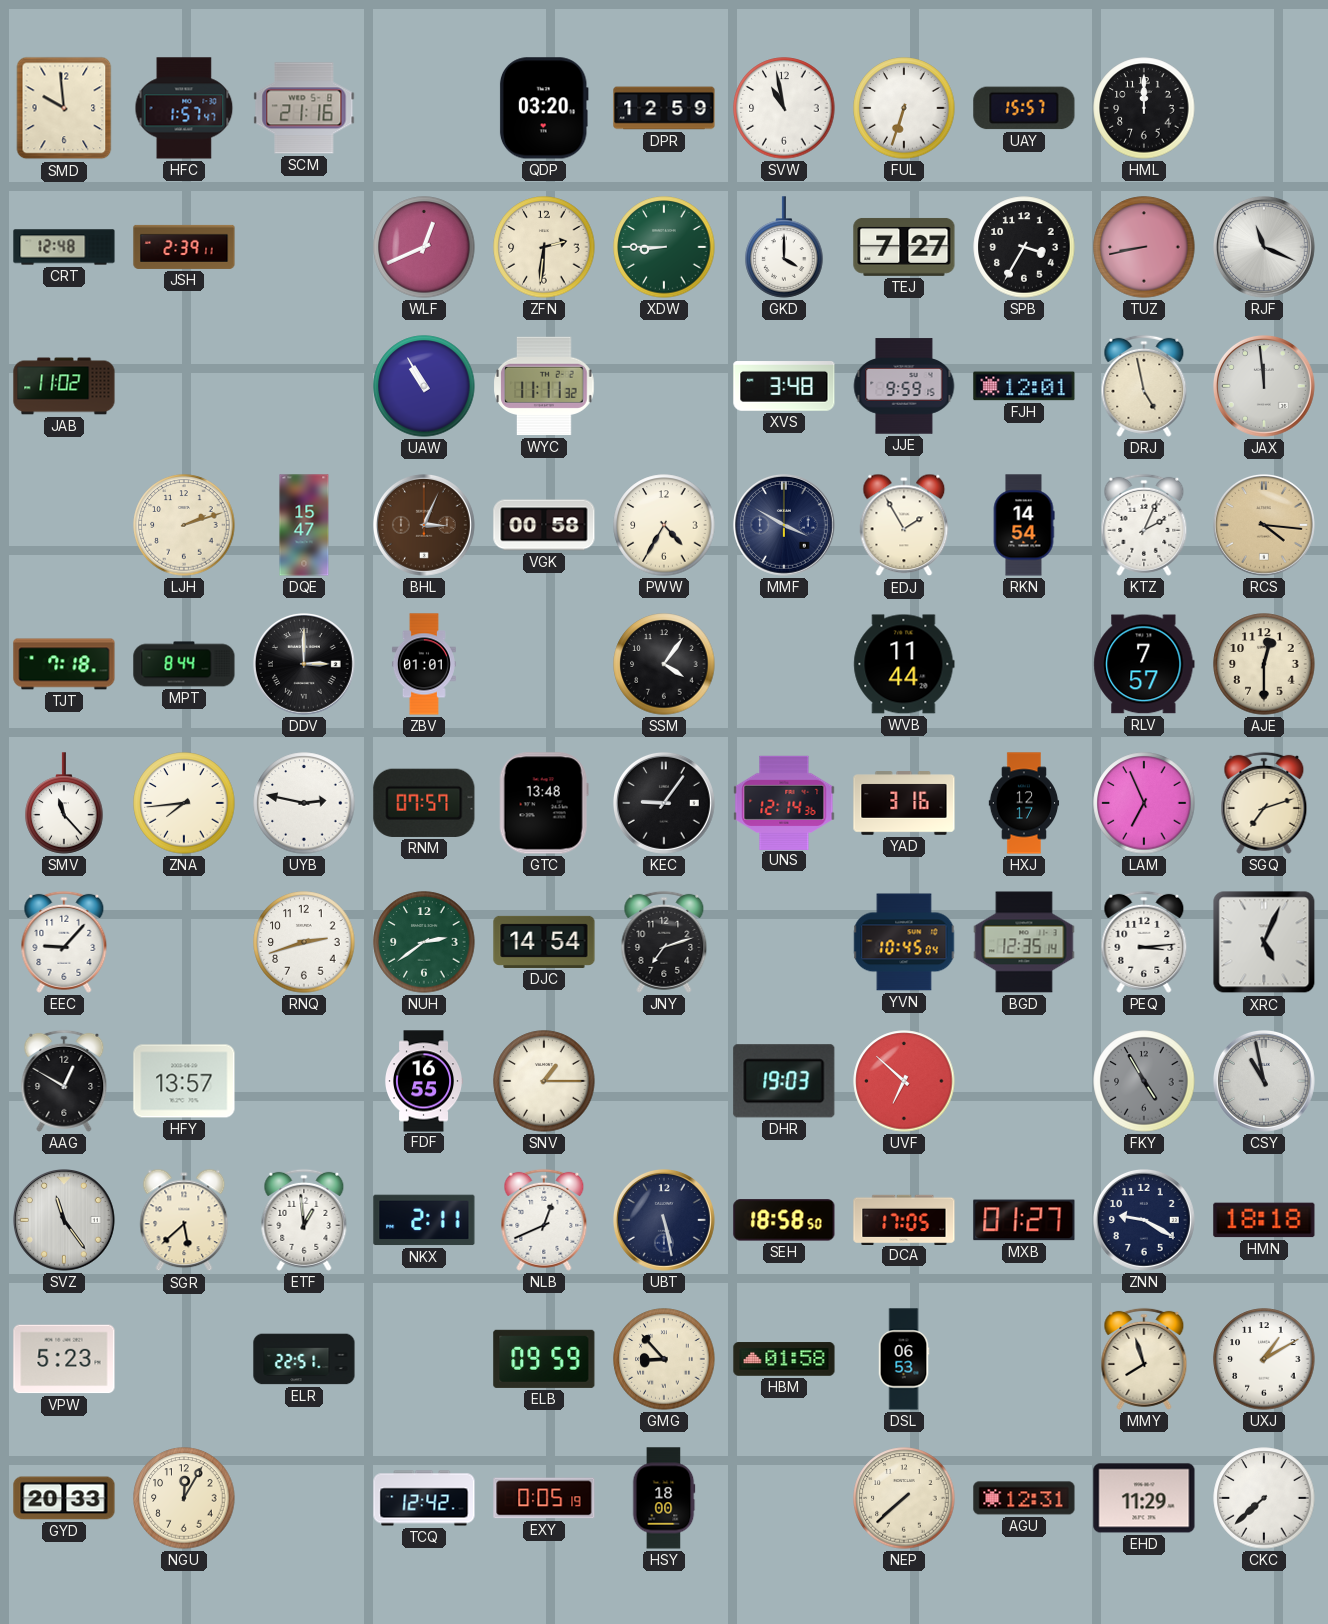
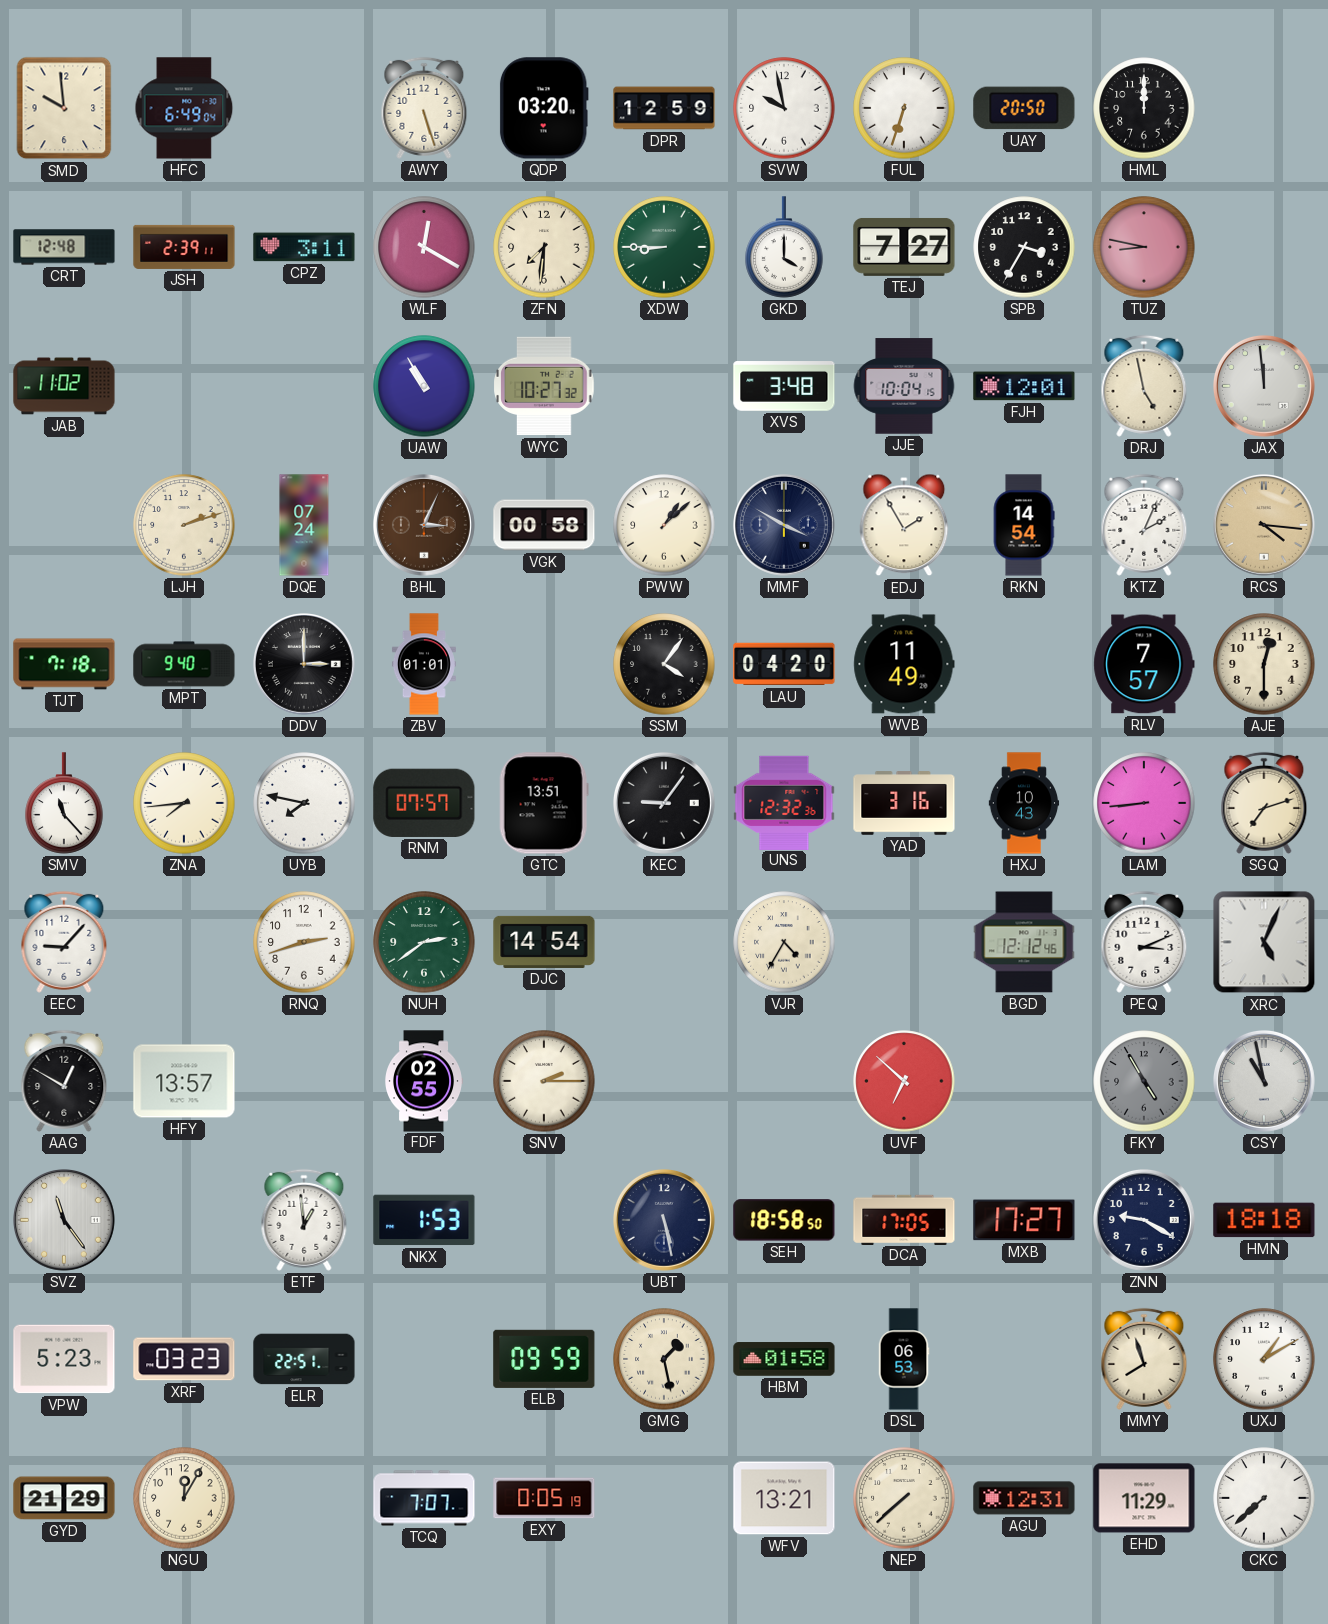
HFC: 1:57 -> 6:49 (184, 108)
SCM: 21:16 -> none (304, 108)
AWY: none -> 5:27 (424, 108)
SVW: 10:58 -> 9:58 (784, 108)
UAY: 15:57 -> 20:50 (1024, 108)
CPZ: none -> 3:11 (304, 247)
WLF: 12:41 -> 12:20 (424, 247)
ZFN: 2:31 -> 7:31 (544, 247)
TUZ: 8:43 -> 8:47 (1144, 247)
RJF: 11:19 -> none (1265, 248)
WYC: 11:11 -> 10:27 (544, 386)
JJE: 9:59 -> 10:04 (904, 386)
DQE: 15:47 -> 07:24 (304, 525)
PWW: 4:35 -> 1:08 (664, 525)
MPT: 8:44 -> 9:40 (184, 664)
LAU: none -> 04:20 (784, 664)
WVB: 11:44 -> 11:49 (904, 664)
UYB: 2:47 -> 7:47 (304, 803)
GTC: 13:48 -> 13:51 (544, 803)
UNS: 12:14 -> 12:32 (784, 802)
HXJ: 12:17 -> 10:43 (1024, 803)
LAM: 6:56 -> 8:44 (1144, 803)
JNY: 7:12 -> none (664, 942)
VJR: none -> 4:35 (784, 942)
YVN: 10:45 -> none (904, 942)
BGD: 12:35 -> 12:12 (1024, 942)
PEQ: 3:14 -> 3:11 (1144, 942)
FDF: 16:55 -> 02:55 (424, 1081)
SNV: 1:15 -> 2:15 (544, 1081)
DHR: 19:03 -> none (784, 1081)
SGR: 5:38 -> none (184, 1220)
NKX: 2:11 -> 1:53 (424, 1220)
NLB: 12:41 -> none (544, 1220)
MXB: 01:27 -> 17:27 (1024, 1220)
XRF: none -> 03:23 (184, 1359)
GMG: 8:53 -> 1:28 (664, 1359)
GYD: 20:33 -> 21:29 (64, 1498)
TCQ: 12:42 -> 7:07 (424, 1498)
HSY: 18:00 -> none (664, 1498)
WFV: none -> 13:21 (784, 1498)
